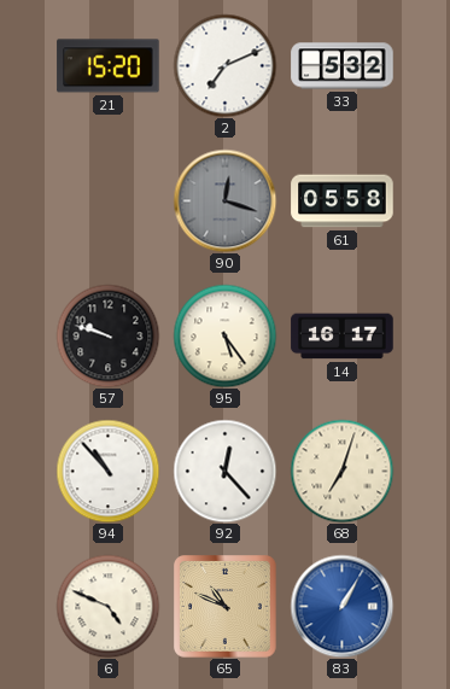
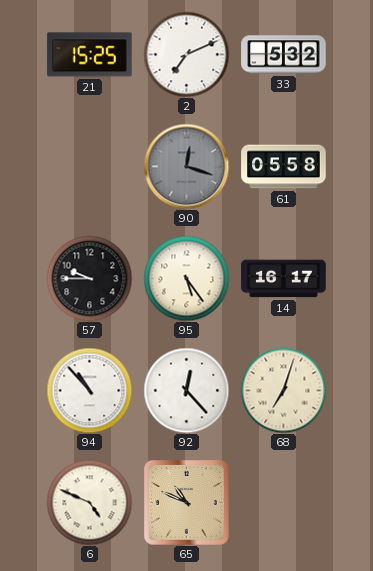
21: 15:20 -> 15:25 (90, 55)
57: 9:48 -> 9:45 (89, 278)
83: 1:05 -> none (341, 606)
